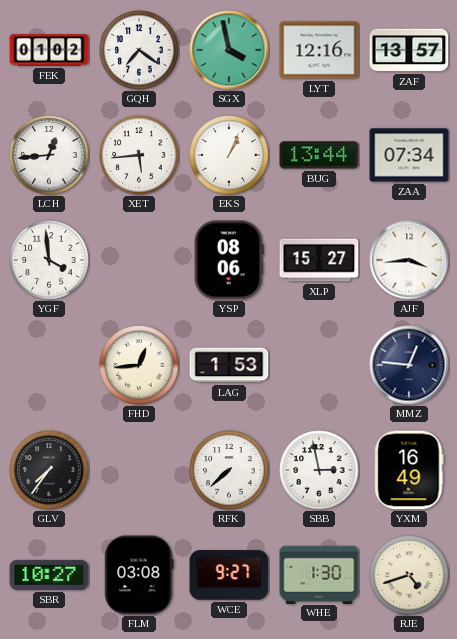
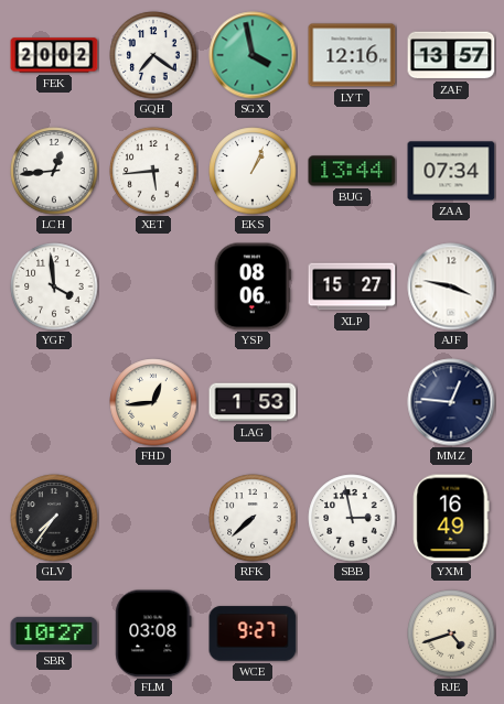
FEK: 01:02 -> 20:02 (54, 55)
AJF: 3:44 -> 3:47 (451, 286)
WHE: 1:30 -> none (319, 574)
